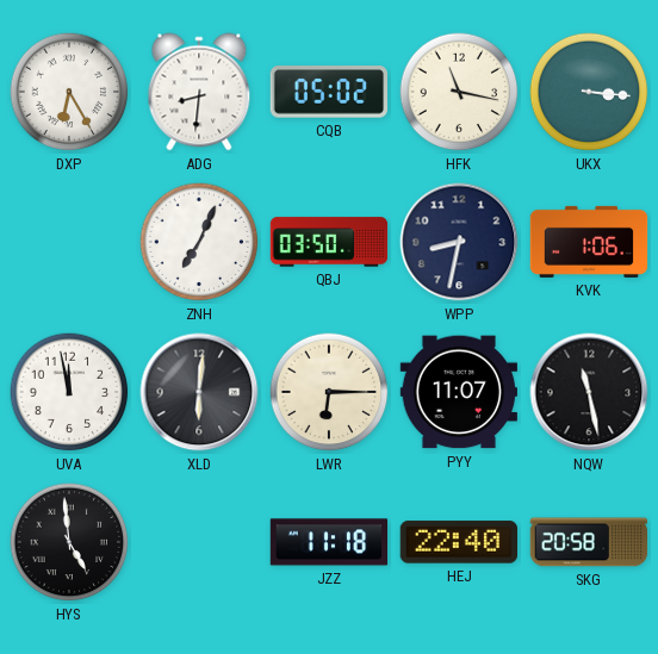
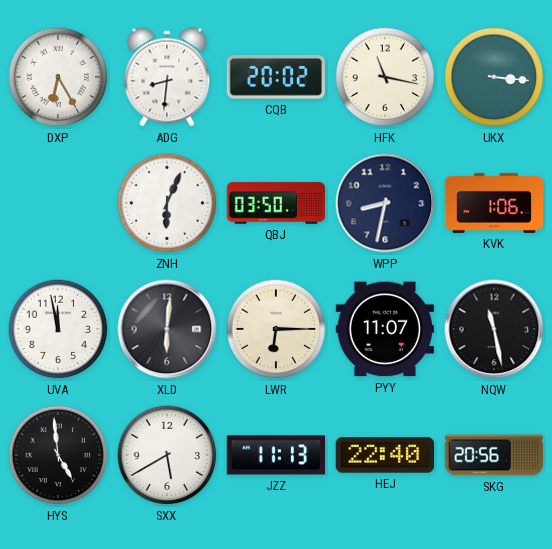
CQB: 05:02 -> 20:02 (275, 77)
ZNH: 7:04 -> 6:04 (167, 203)
SXX: none -> 5:40 (167, 455)
JZZ: 11:18 -> 11:13 (276, 455)
SKG: 20:58 -> 20:56 (494, 455)
